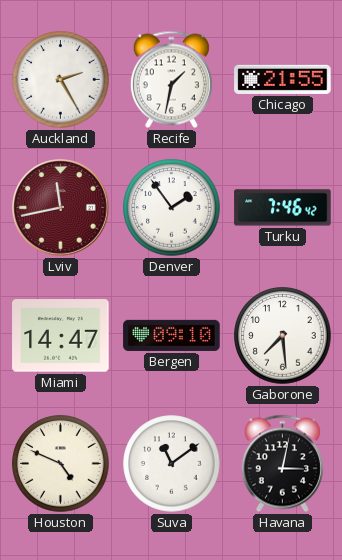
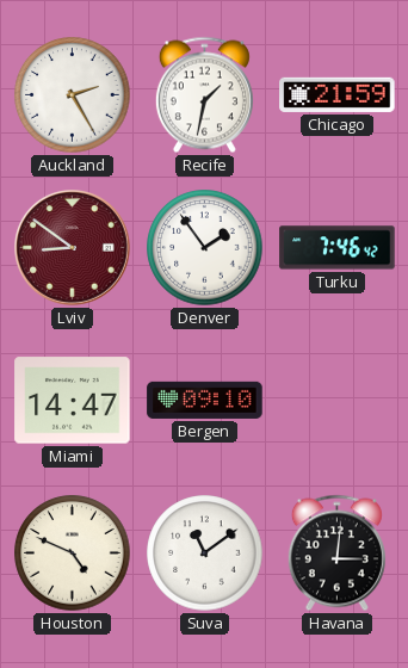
Chicago: 21:55 -> 21:59 (338, 94)
Lviv: 11:43 -> 8:51 (73, 248)
Gaborone: 7:29 -> none (283, 336)
Havana: 3:02 -> 3:01 (336, 553)
